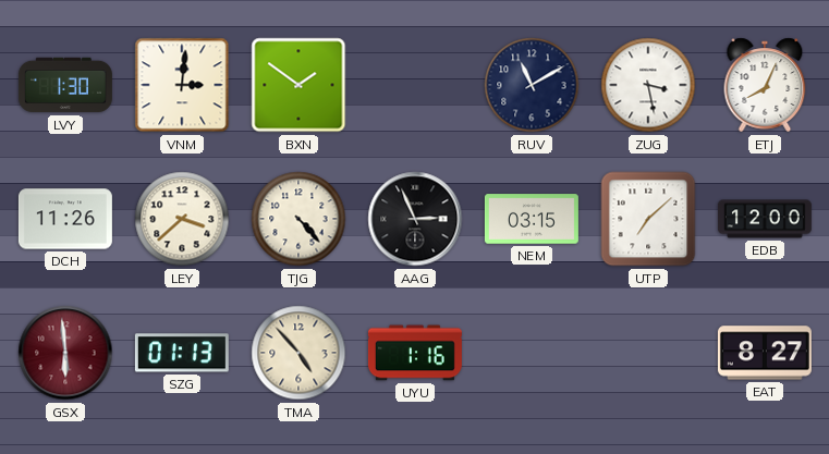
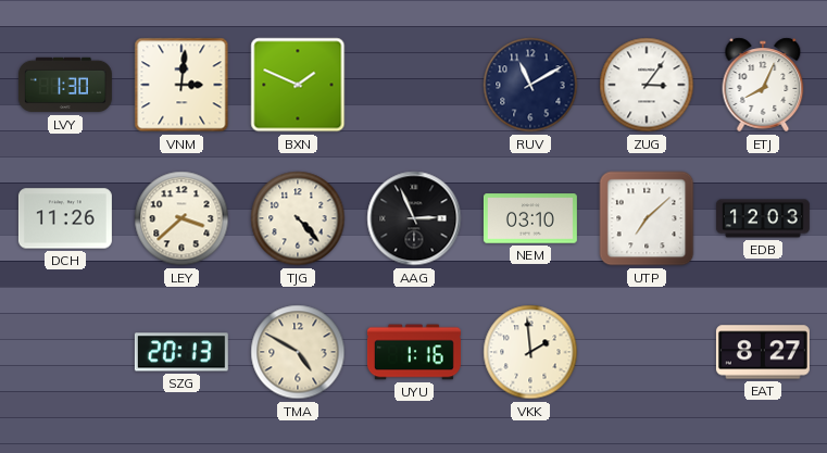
BXN: 1:51 -> 1:49 (298, 85)
ZUG: 3:28 -> 3:06 (647, 85)
NEM: 03:15 -> 03:10 (530, 218)
EDB: 12:00 -> 12:03 (763, 218)
GSX: 5:59 -> none (65, 353)
SZG: 01:13 -> 20:13 (181, 352)
TMA: 4:53 -> 4:50 (298, 352)
VKK: none -> 1:59 (530, 352)
